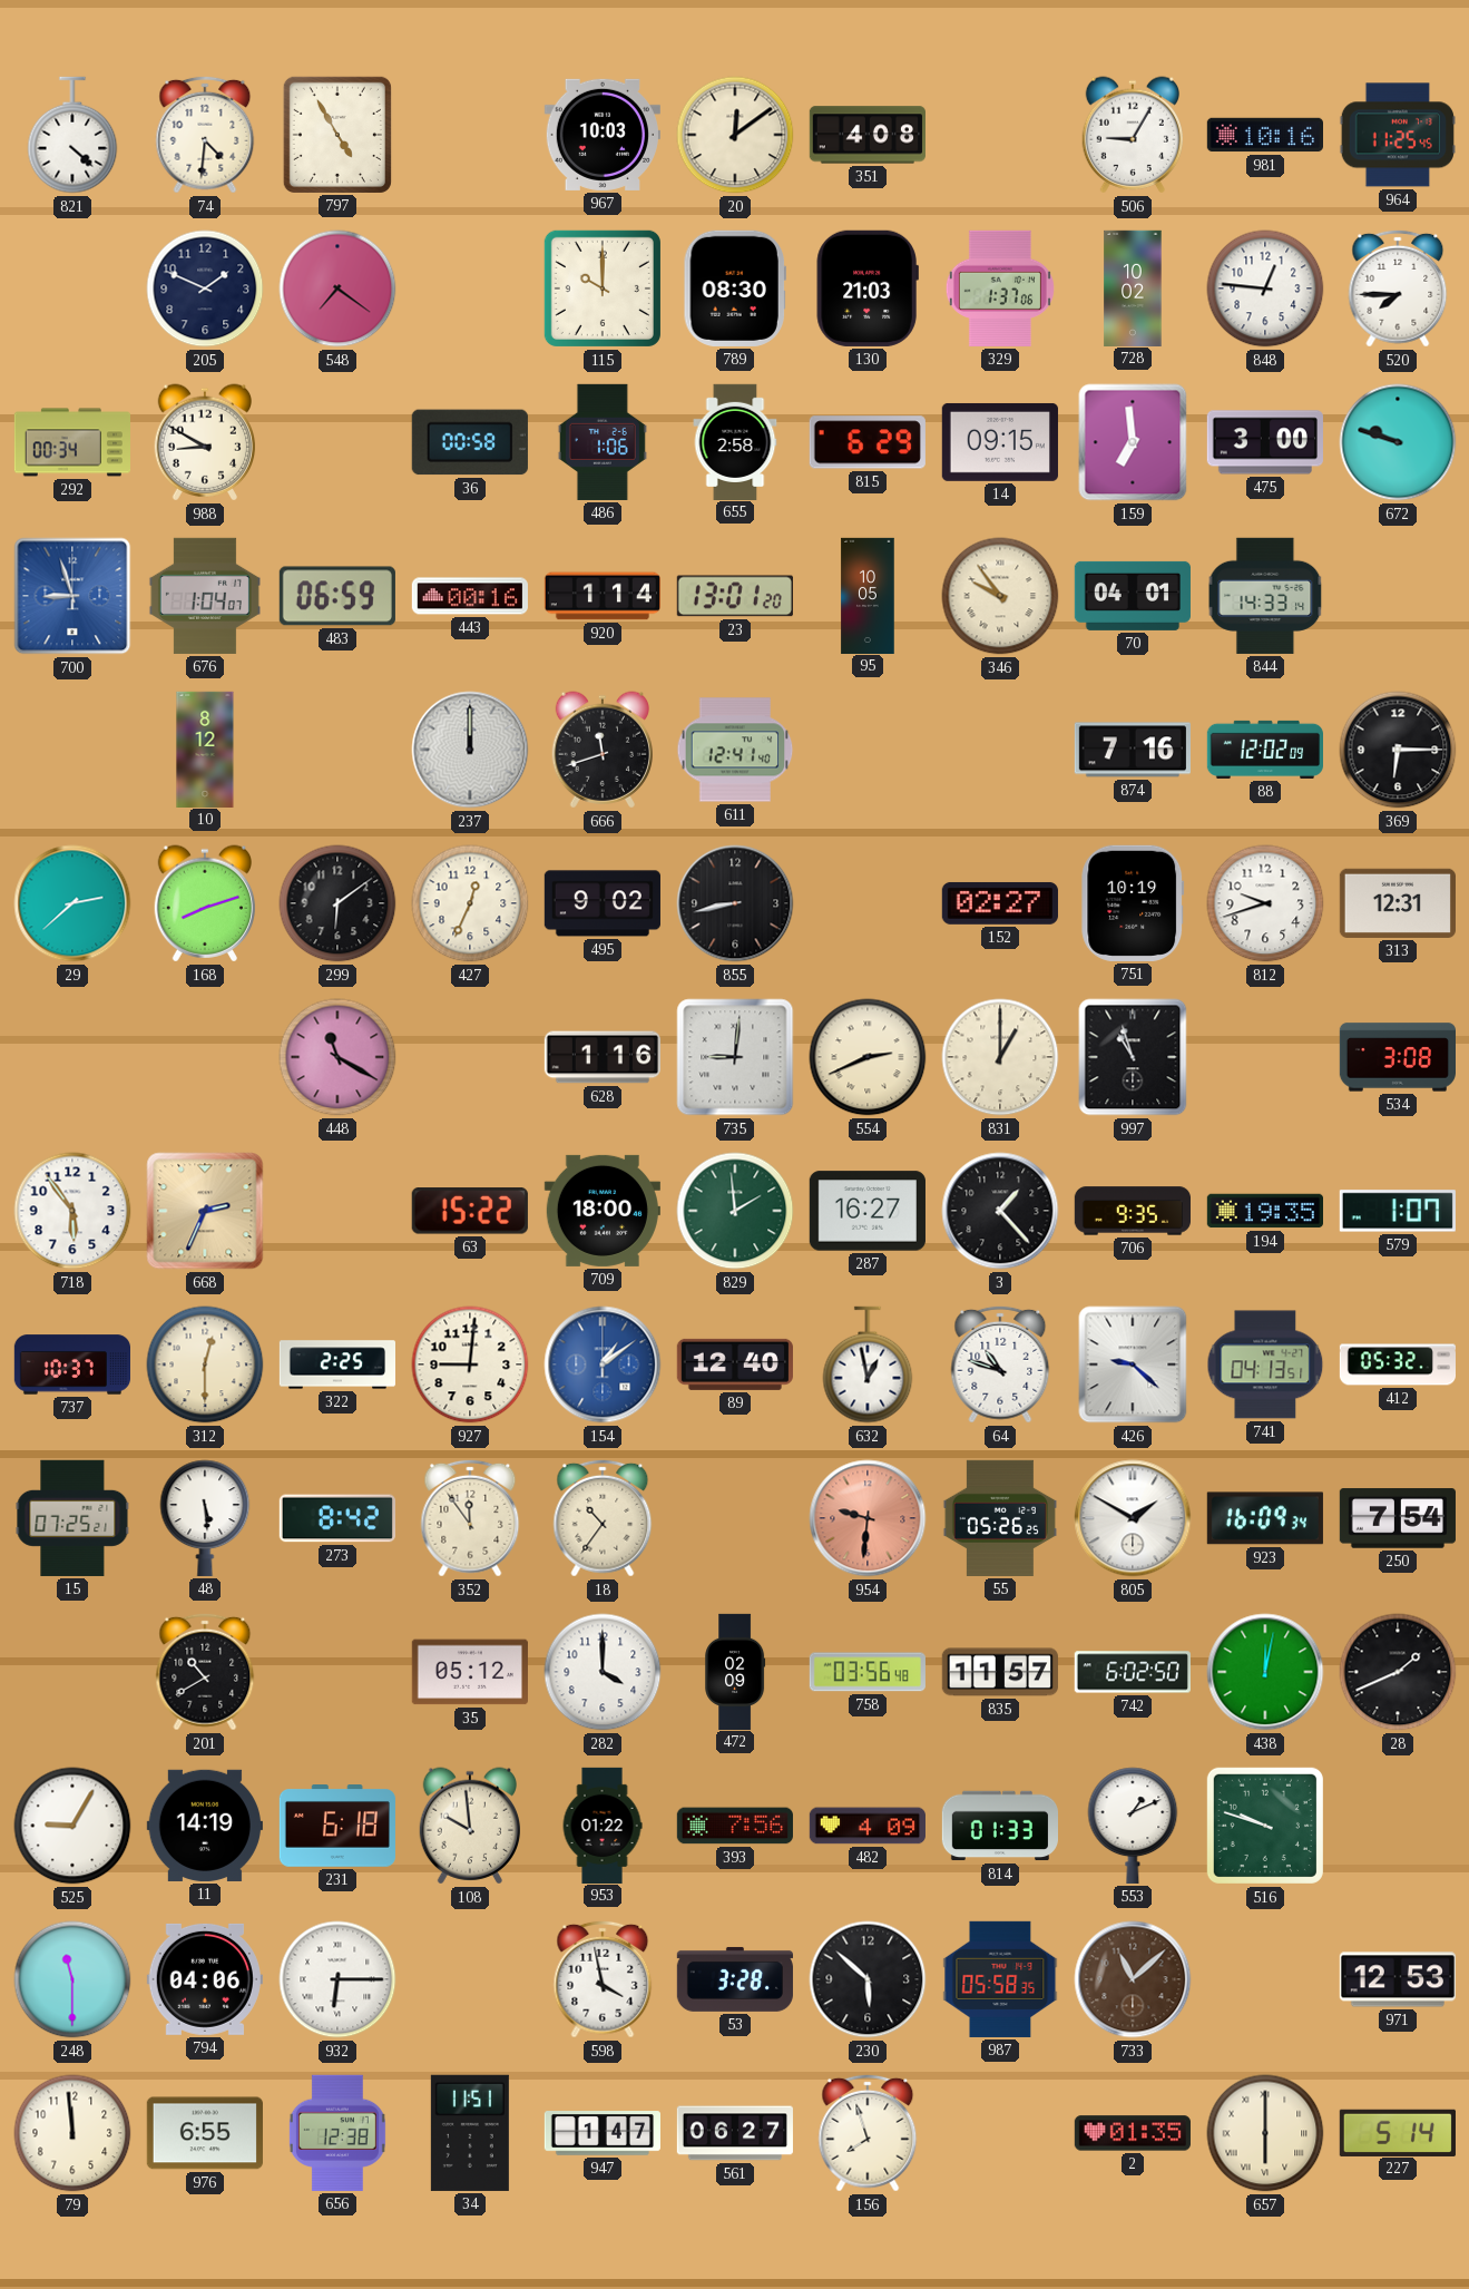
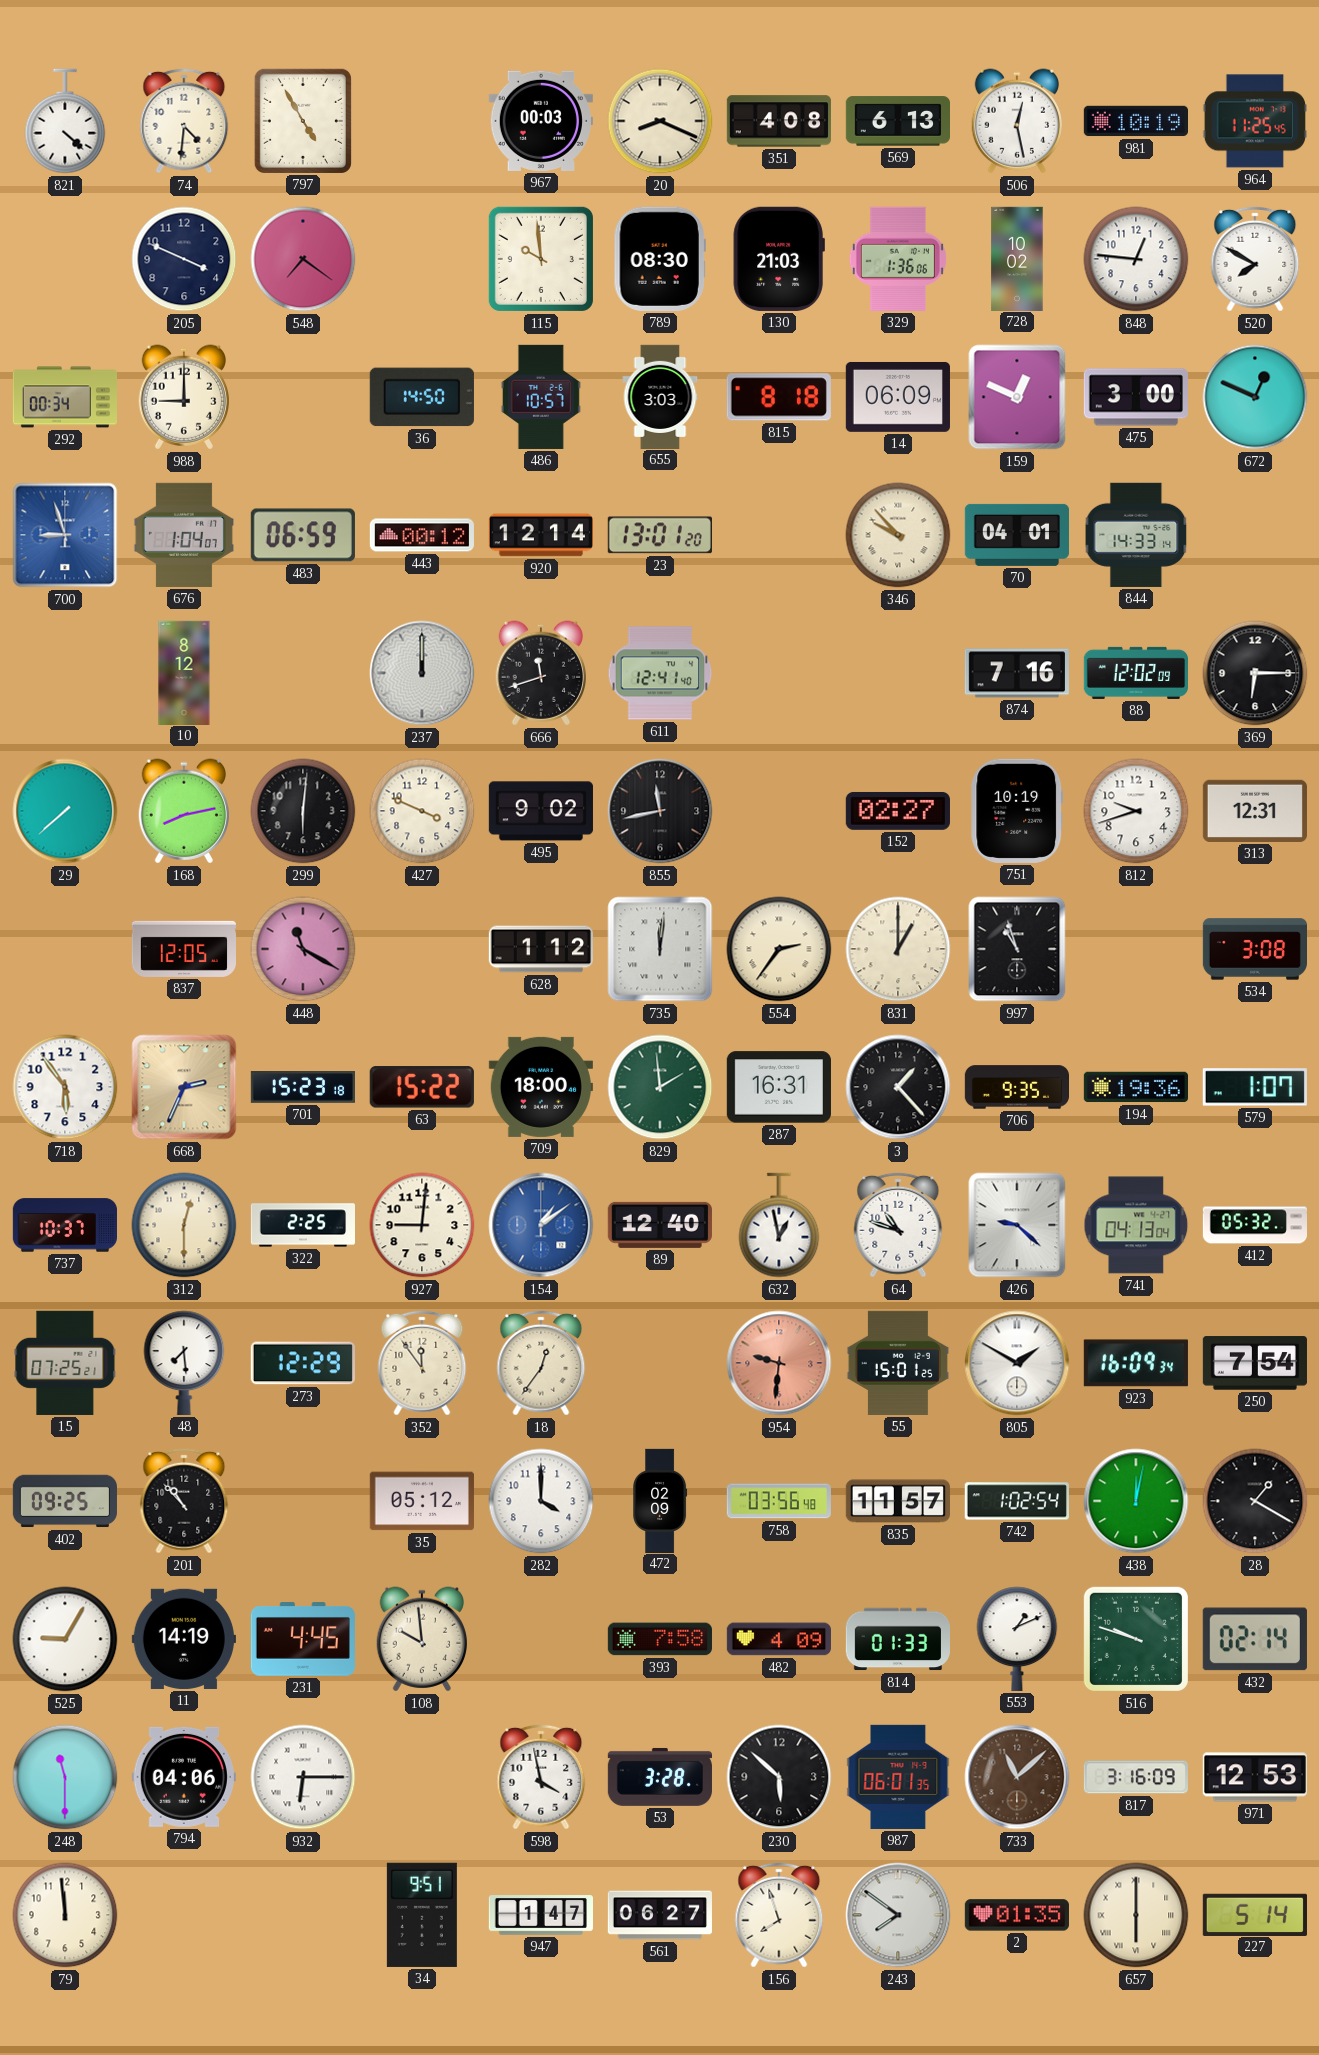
967: 10:03 -> 00:03 (541, 121)
20: 12:09 -> 8:19 (660, 121)
569: none -> 6:13 (897, 121)
506: 9:05 -> 12:28 (1016, 121)
981: 10:16 -> 10:19 (1135, 121)
205: 1:49 -> 3:49 (184, 259)
115: 10:00 -> 9:59 (541, 259)
329: 1:37 -> 1:36 (898, 259)
520: 7:45 -> 7:50 (1255, 259)
988: 8:50 -> 9:00 (183, 397)
36: 00:58 -> 14:50 (422, 397)
486: 1:06 -> 10:57 (541, 397)
655: 2:58 -> 3:03 (660, 396)
815: 6:29 -> 8:18 (779, 397)
14: 09:15 -> 06:09 (898, 397)
159: 6:59 -> 12:49 (1017, 397)
672: 9:48 -> 12:49 (1255, 397)
443: 00:16 -> 00:12 (421, 535)
920: 1:14 -> 12:14 (540, 535)
95: 10:05 -> none (868, 595)
346: 9:54 -> 9:53 (898, 535)
29: 2:38 -> 7:38 (65, 811)
168: 8:12 -> 8:13 (183, 811)
299: 6:09 -> 6:01 (303, 811)
427: 12:34 -> 3:49 (422, 811)
855: 8:43 -> 11:43 (660, 811)
837: none -> 12:05 (183, 949)
628: 1:16 -> 1:12 (540, 949)
735: 9:01 -> 12:01 (660, 949)
554: 2:41 -> 2:36 (779, 949)
701: none -> 15:23 (302, 1087)
287: 16:27 -> 16:31 (779, 1087)
194: 19:35 -> 19:36 (1135, 1087)
741: 04:13:51 -> 04:13:04 (1136, 1225)
48: 5:29 -> 7:29 (184, 1363)
273: 8:42 -> 12:29 (303, 1363)
18: 10:36 -> 12:36 (541, 1363)
55: 05:26 -> 15:01 (898, 1363)
402: none -> 09:25 (65, 1501)
201: 10:40 -> 10:53 (184, 1501)
742: 6:02 -> 1:02 (1017, 1501)
28: 1:41 -> 1:20 (1255, 1501)
231: 6:18 -> 4:45 (303, 1640)
953: 01:22 -> none (603, 1825)
393: 7:56 -> 7:58 (660, 1639)
432: none -> 02:14 (1255, 1639)
987: 05:58 -> 06:01 (898, 1777)
817: none -> 3:16 (1136, 1777)
976: 6:55 -> none (205, 2133)
656: 12:38 -> none (337, 2133)
34: 11:51 -> 9:51 (422, 1915)
243: none -> 7:51 (898, 1915)
